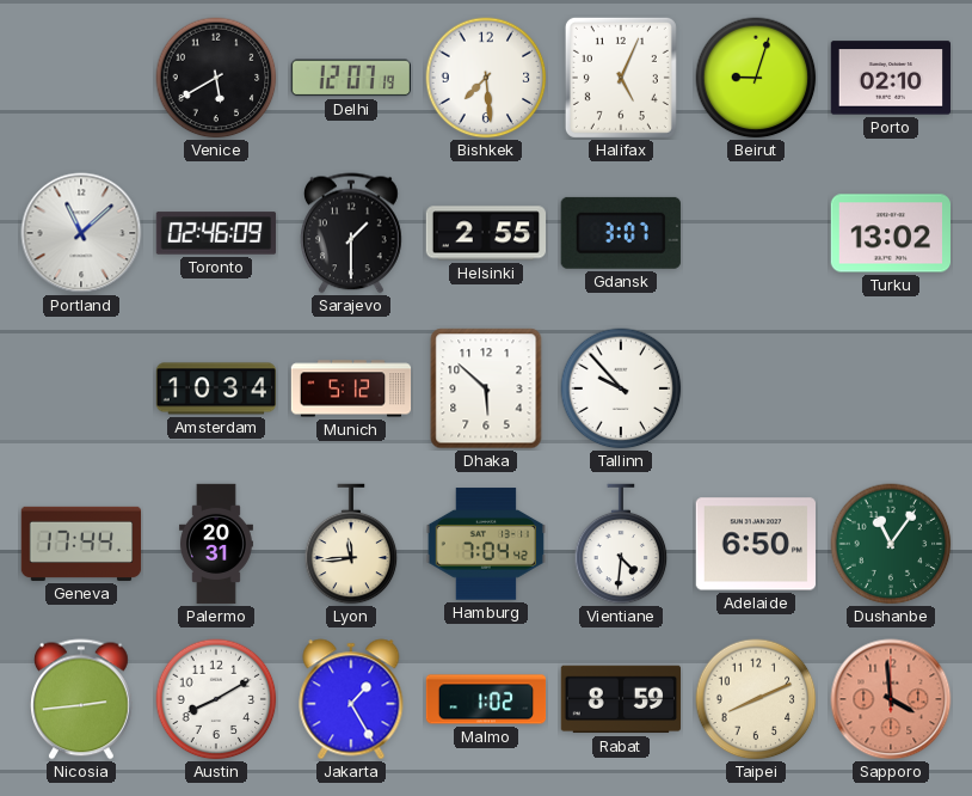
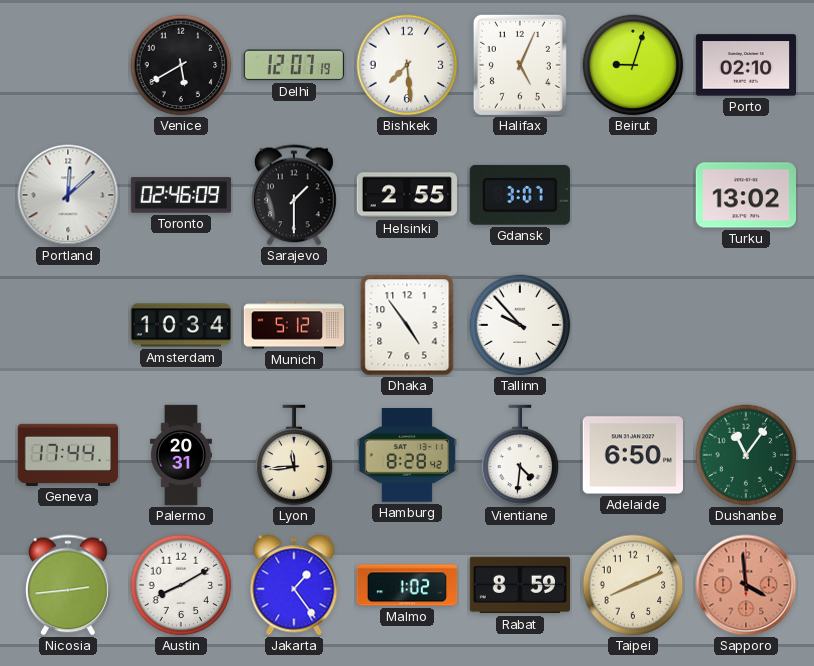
Portland: 11:08 -> 12:08 (68, 195)
Dhaka: 5:52 -> 4:54 (407, 325)
Hamburg: 7:04 -> 8:28 (406, 455)
Jakarta: 1:25 -> 1:24 (294, 585)
